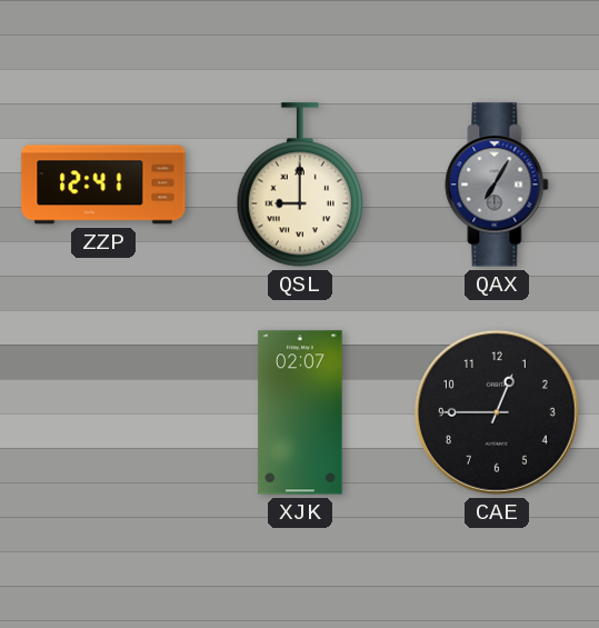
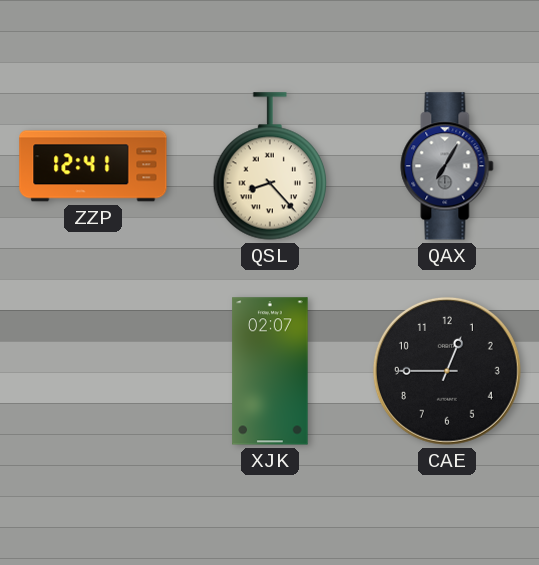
QSL: 9:00 -> 8:23 (270, 166)
